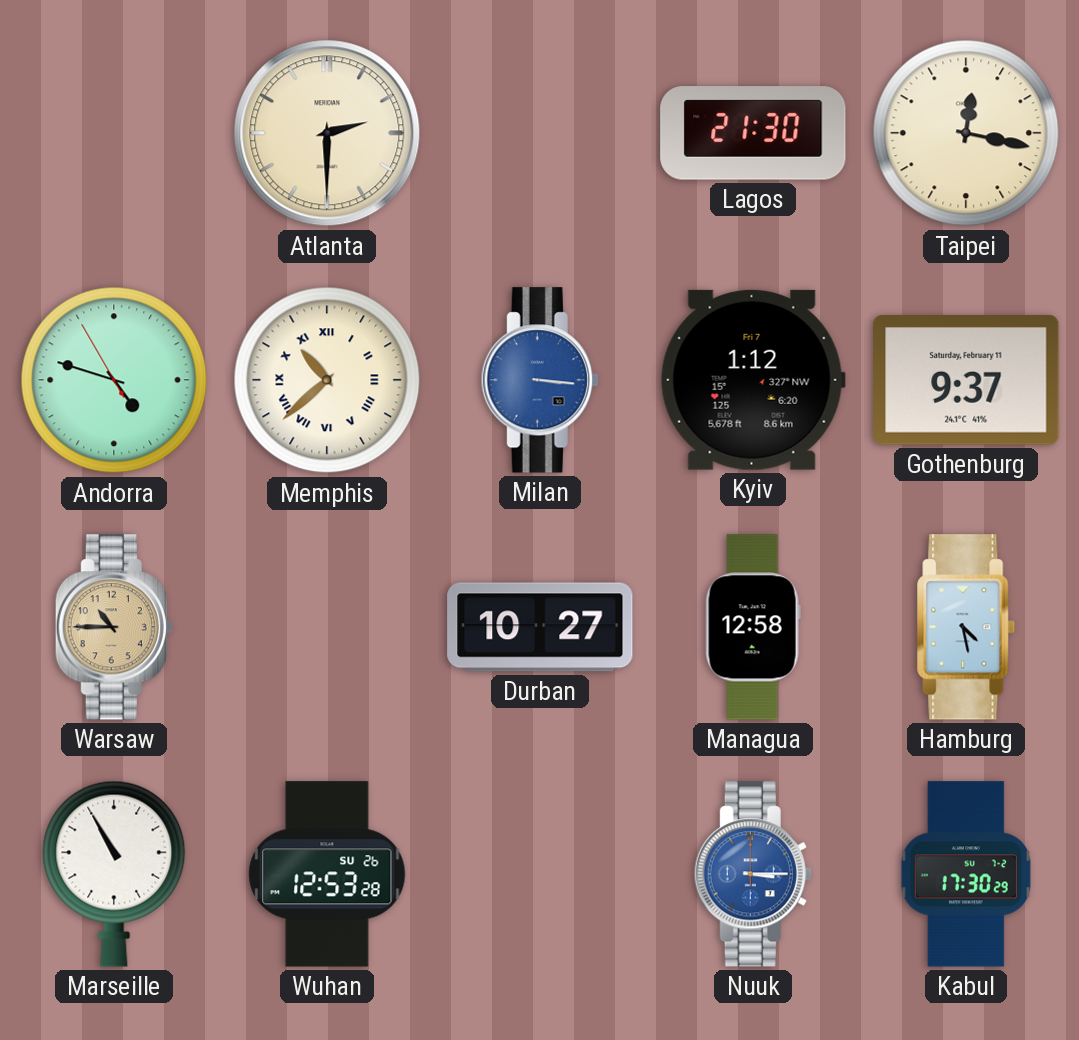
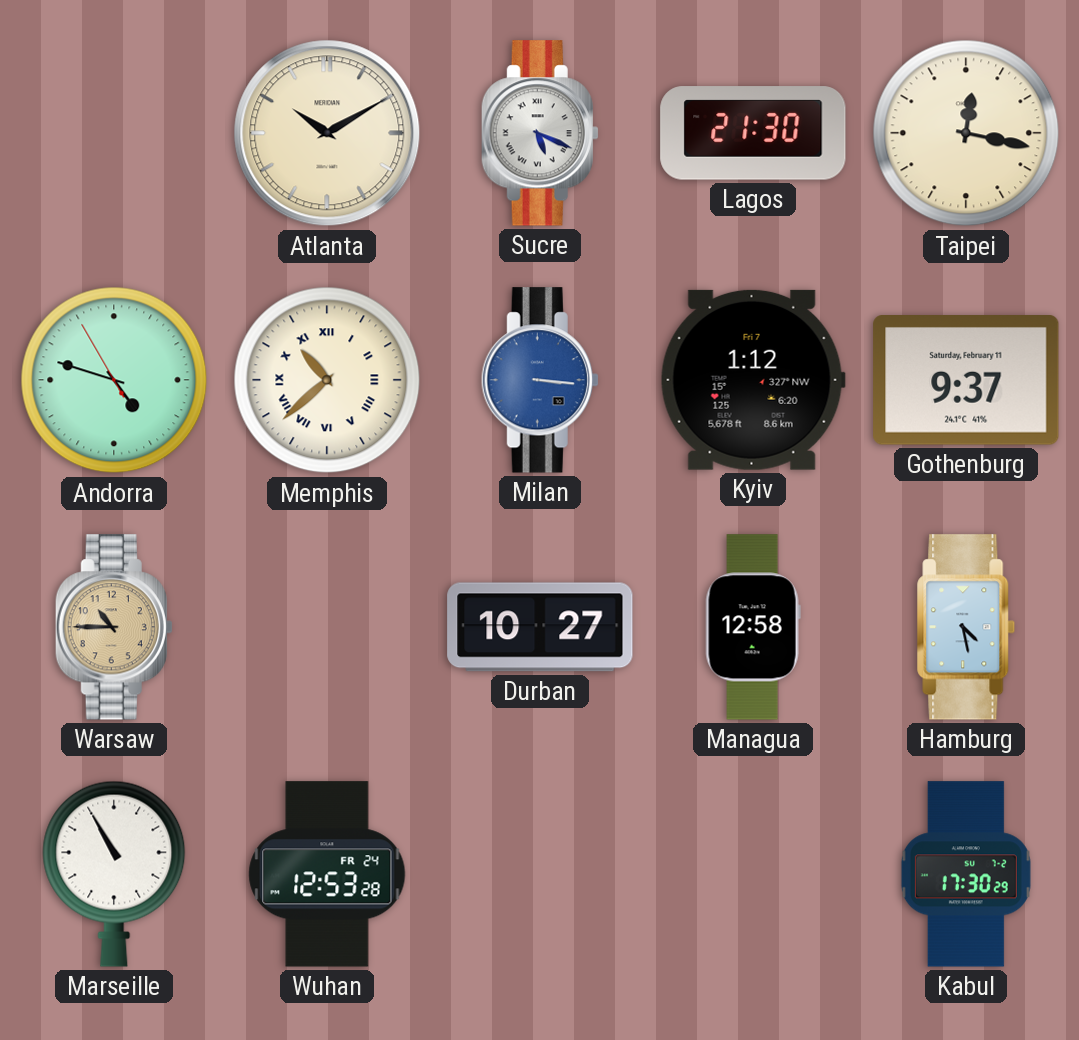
Atlanta: 2:30 -> 10:10 (327, 133)
Sucre: none -> 5:19 (540, 133)
Wuhan date: SU 26 -> FR 24 (327, 874)
Nuuk: 3:15 -> none (753, 874)
